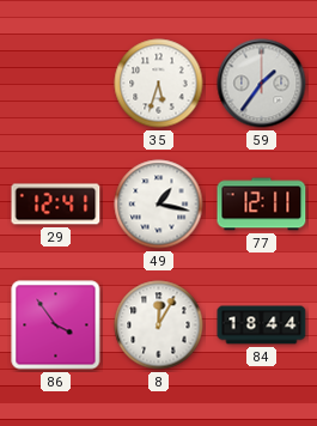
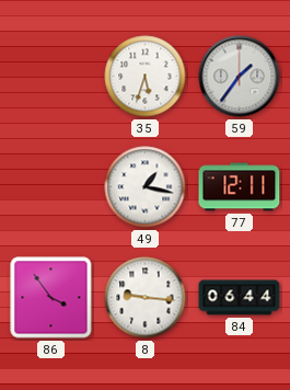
29: 12:41 -> none (56, 205)
8: 12:05 -> 9:16 (146, 298)
84: 18:44 -> 06:44 (240, 298)
